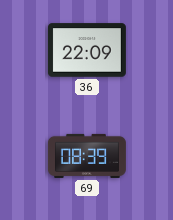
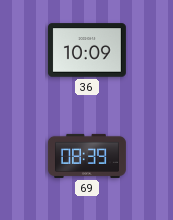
36: 22:09 -> 10:09 (87, 50)
